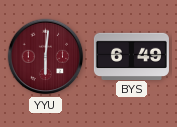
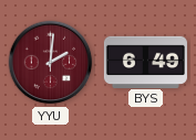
YYU: 6:01 -> 2:01 (51, 63)
